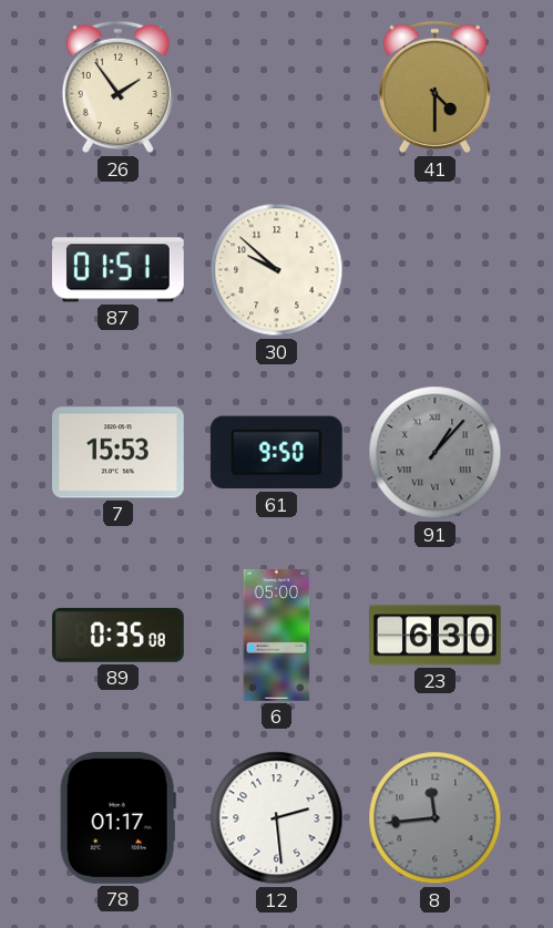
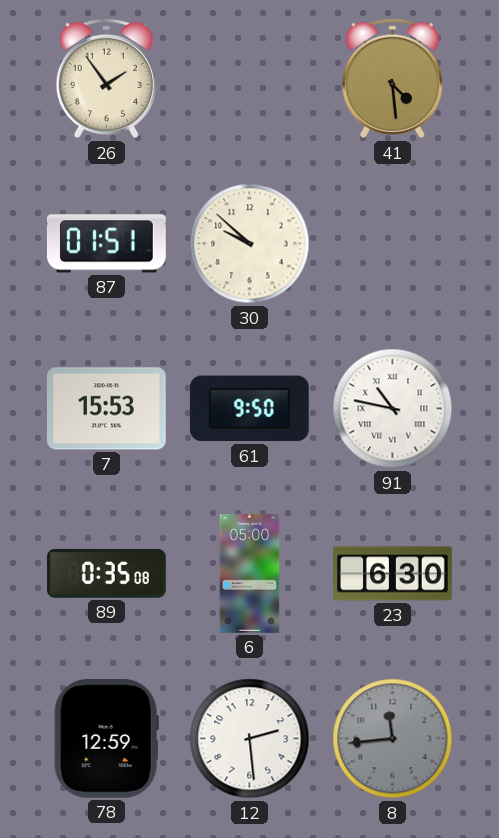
41: 4:30 -> 4:29 (392, 79)
91: 1:07 -> 10:47 (393, 409)
91 dial: grey -> white (393, 409)
78: 01:17 -> 12:59 (106, 738)
